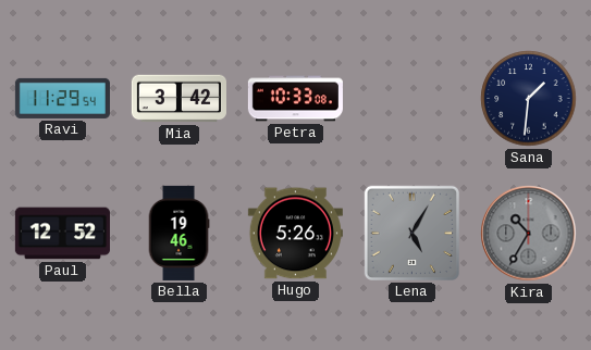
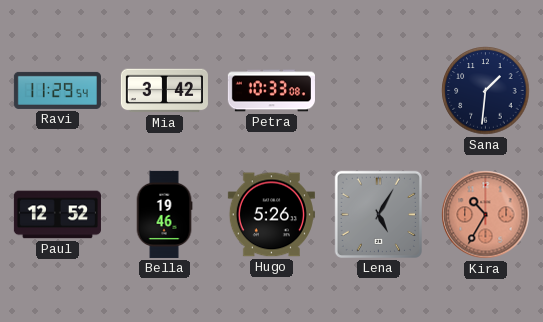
Kira dial: grey -> salmon (486, 215)
